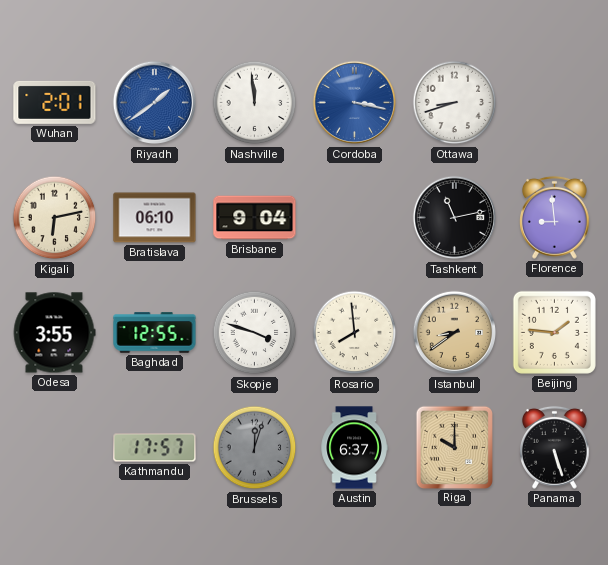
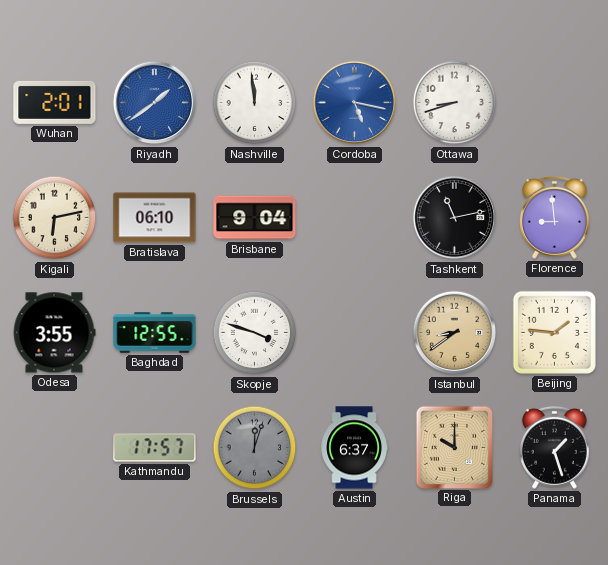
Cordoba: 3:17 -> 5:17 (355, 103)
Rosario: 7:59 -> none (355, 333)
Panama: 5:27 -> 1:27 (554, 447)
